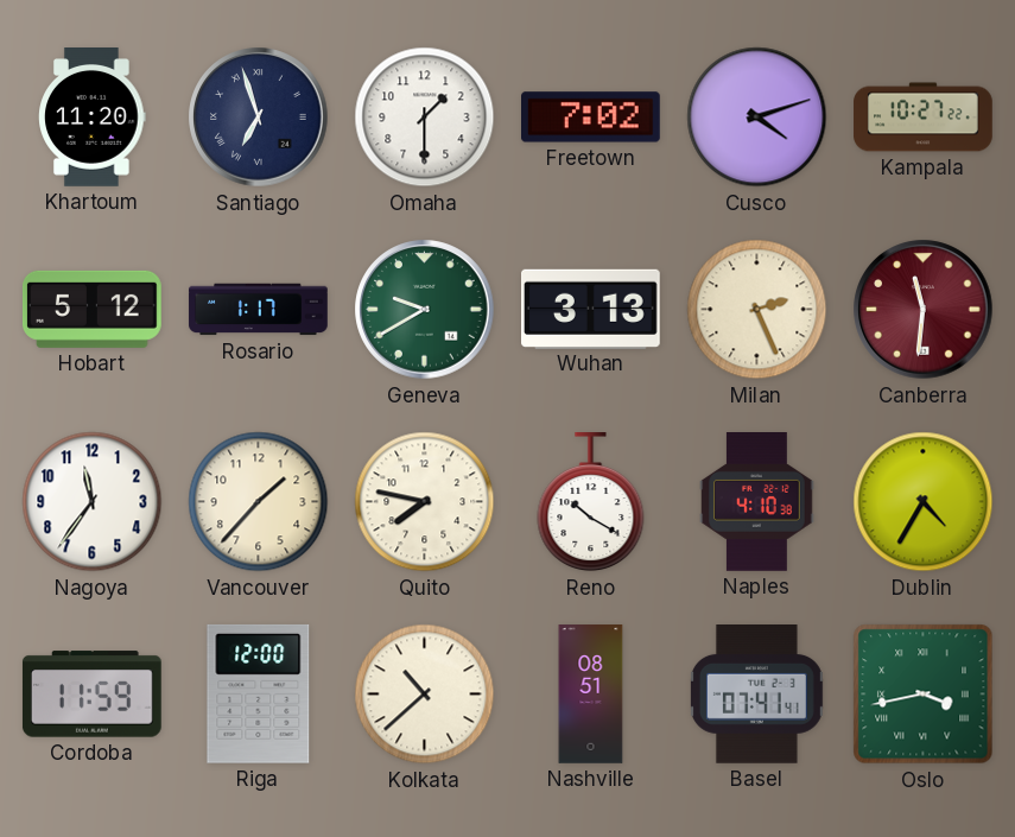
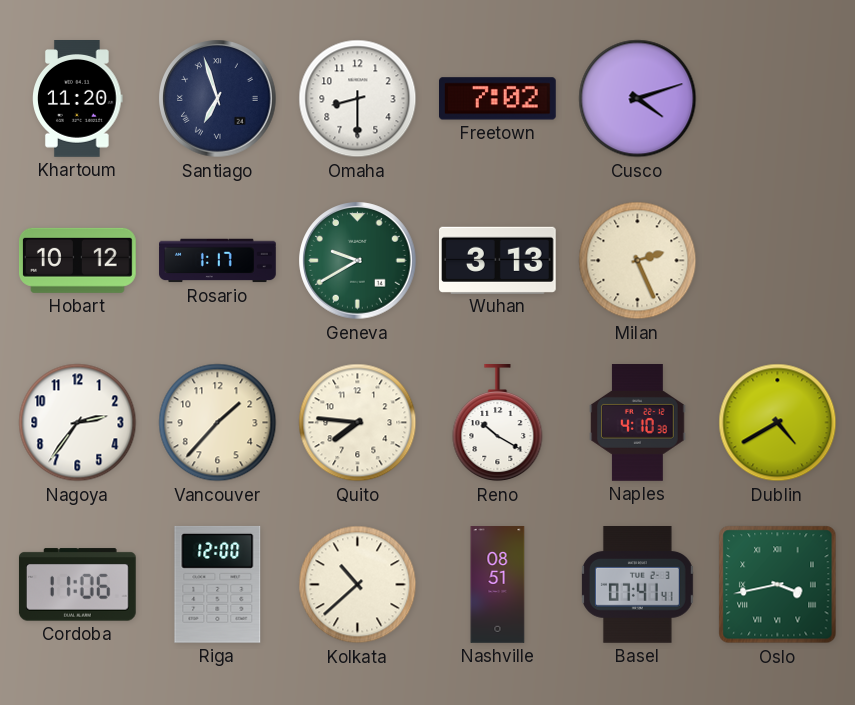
Omaha: 1:30 -> 8:30 (358, 99)
Kampala: 10:27 -> none (924, 118)
Hobart: 5:12 -> 10:12 (78, 260)
Canberra: 11:31 -> none (924, 310)
Nagoya: 11:36 -> 2:36 (78, 423)
Quito: 7:47 -> 7:46 (358, 423)
Dublin: 4:35 -> 4:40 (778, 423)
Cordoba: 11:59 -> 11:06 (77, 585)
